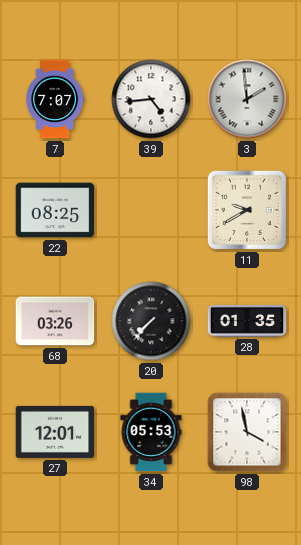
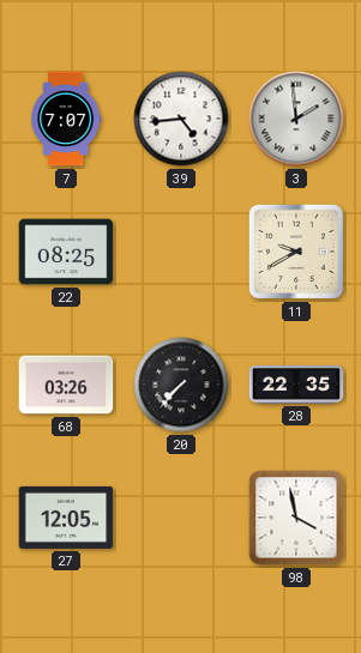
28: 01:35 -> 22:35 (296, 386)
27: 12:01 -> 12:05 (66, 518)
34: 05:53 -> none (151, 432)
